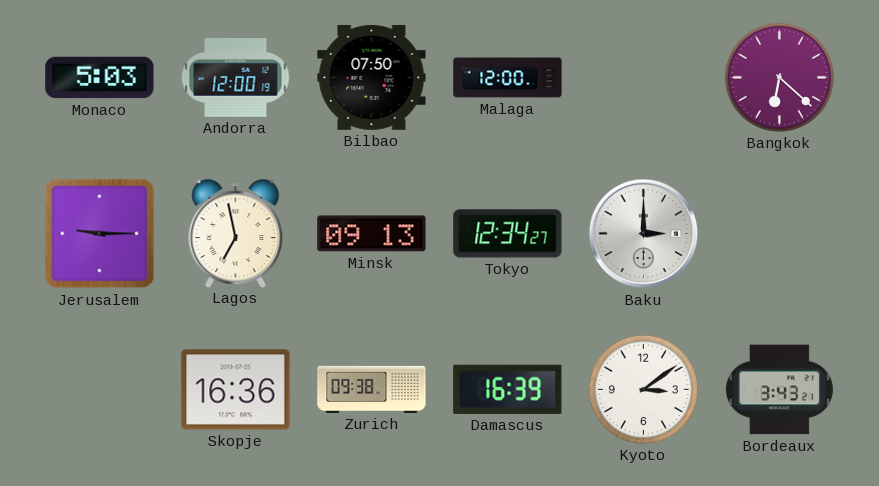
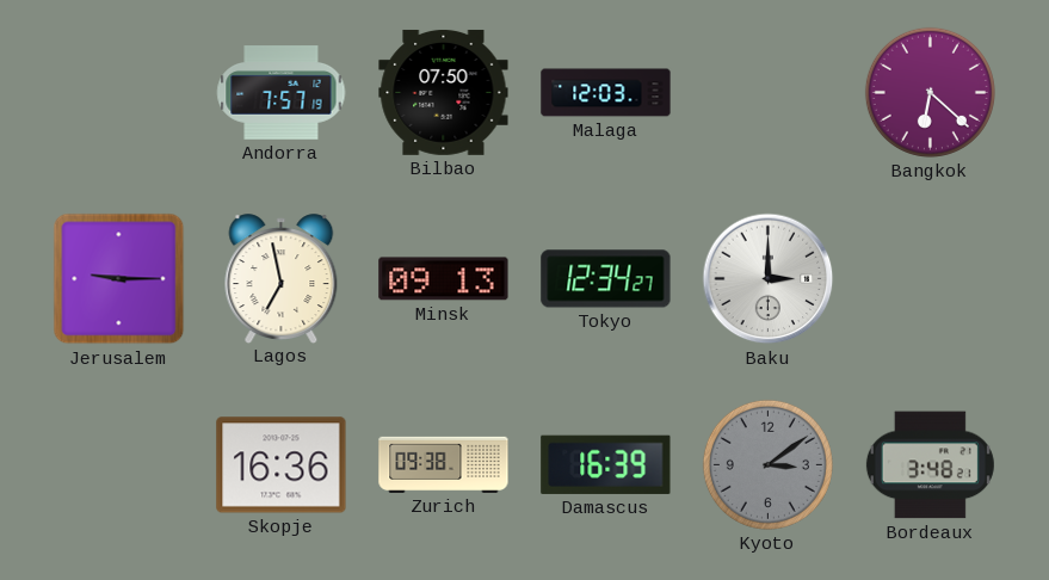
Monaco: 5:03 -> none (100, 78)
Andorra: 12:00 -> 7:57 (282, 93)
Malaga: 12:00 -> 12:03 (606, 93)
Kyoto dial: white -> grey (767, 464)
Bordeaux: 3:43 -> 3:48 (930, 465)
